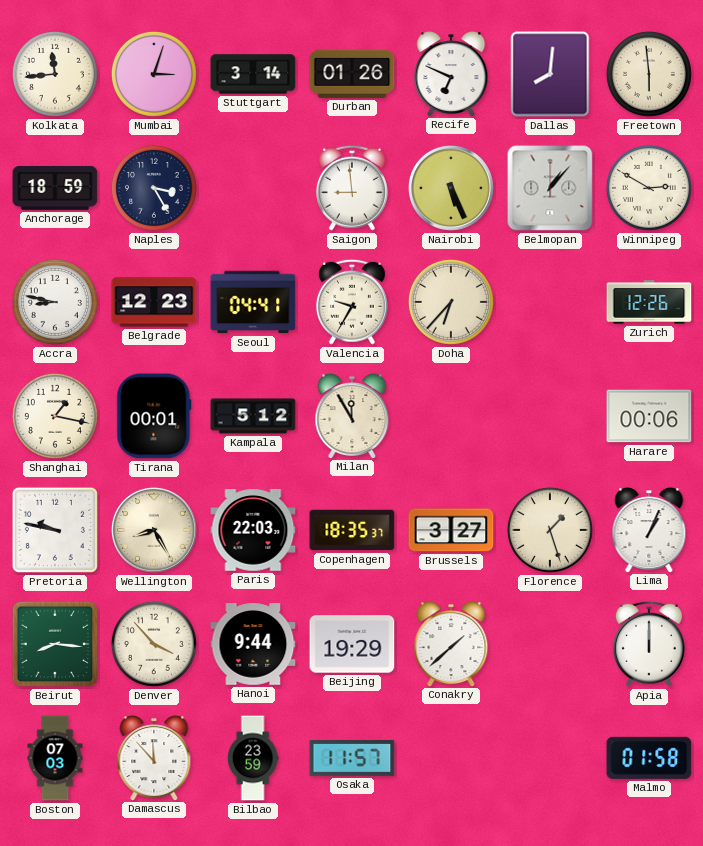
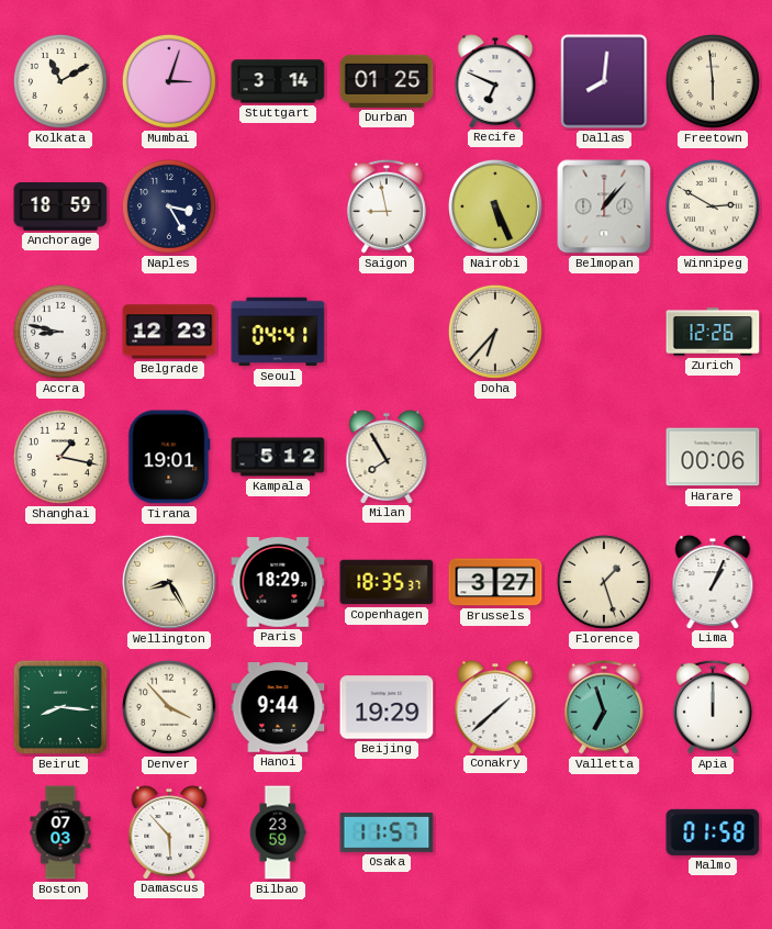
Kolkata: 11:44 -> 11:10 (60, 81)
Durban: 01:26 -> 01:25 (387, 81)
Saigon: 8:59 -> 8:58 (387, 206)
Valencia: 9:35 -> none (352, 302)
Tirana: 00:01 -> 19:01 (169, 457)
Milan: 11:55 -> 7:55 (387, 457)
Pretoria: 9:47 -> none (55, 530)
Paris: 22:03 -> 18:29 (278, 582)
Valletta: none -> 6:57 (604, 707)
Damascus: 11:53 -> 5:53 (169, 832)
